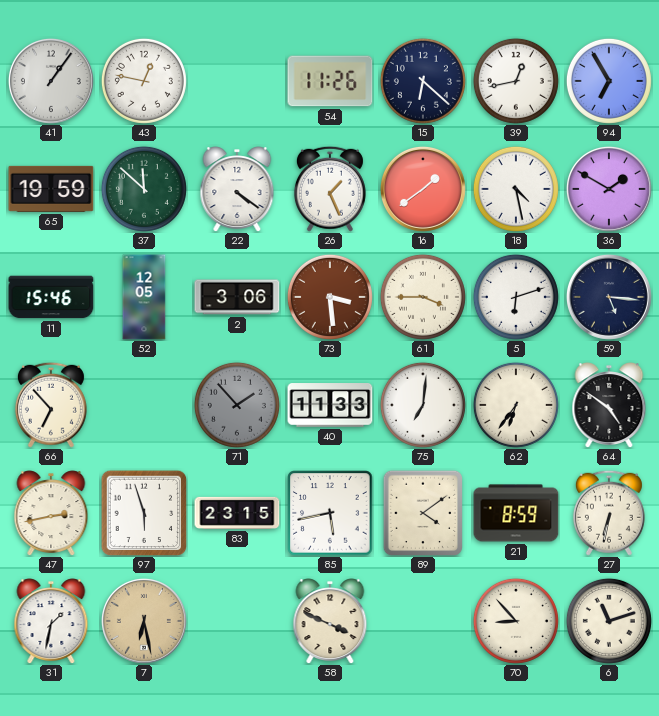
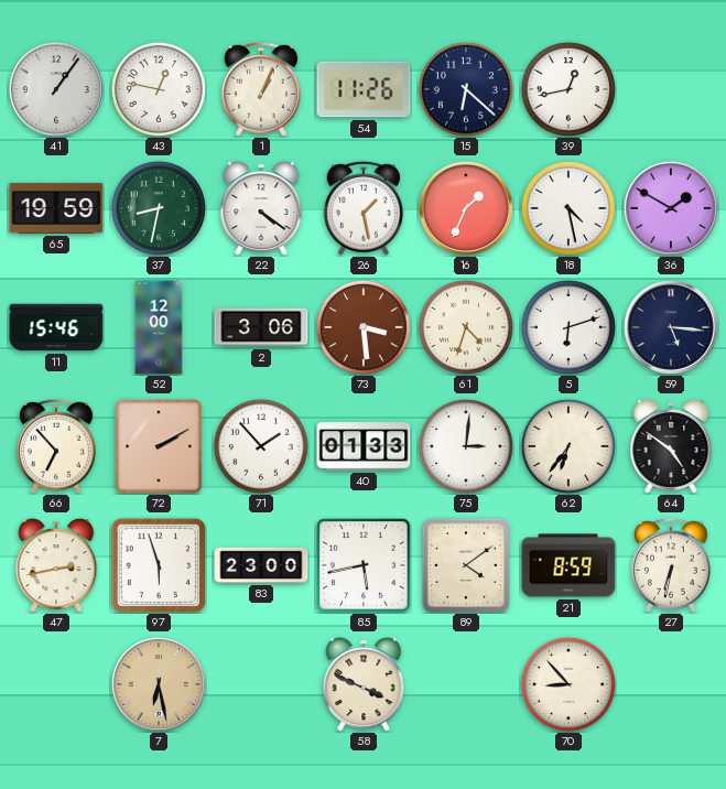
1: none -> 1:04 (261, 89)
94: 6:55 -> none (609, 81)
37: 11:52 -> 8:32 (159, 208)
26: 1:26 -> 1:28 (364, 208)
16: 1:39 -> 1:34 (466, 208)
52: 12:05 -> 12:00 (159, 327)
61: 3:45 -> 4:33 (466, 327)
72: none -> 2:10 (159, 446)
71 dial: grey -> white (261, 446)
40: 11:33 -> 01:33 (364, 446)
75: 7:01 -> 3:01 (466, 446)
83: 23:15 -> 23:00 (261, 565)
31: 1:32 -> none (51, 621)
6: 11:12 -> none (609, 621)
